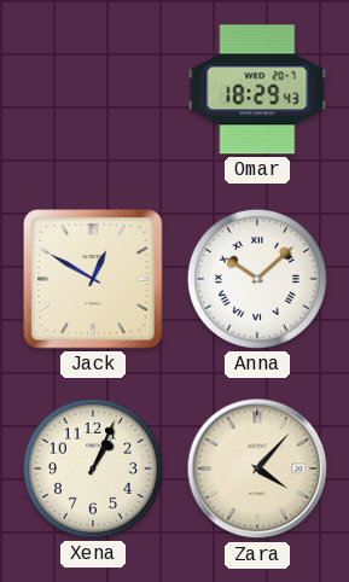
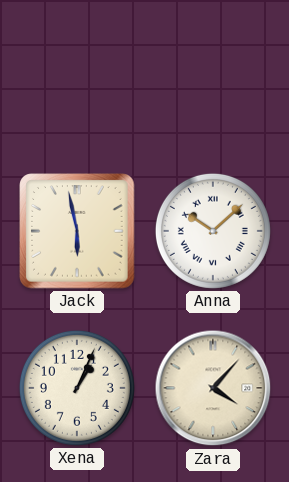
Omar: 18:29 -> none (257, 89)
Jack: 12:50 -> 5:58 (77, 231)
